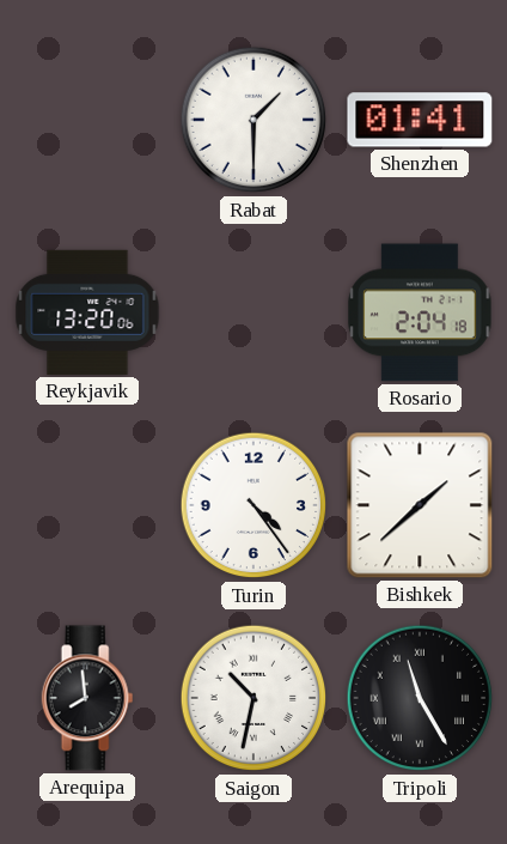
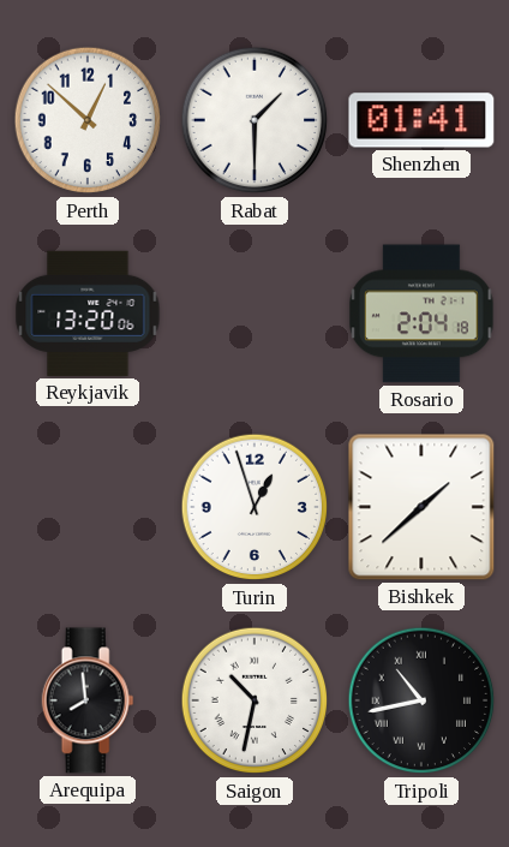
Perth: none -> 12:52 (88, 120)
Turin: 4:24 -> 12:57 (254, 507)
Tripoli: 11:25 -> 10:43 (421, 700)
